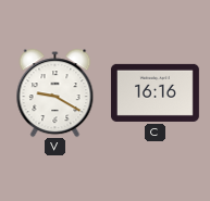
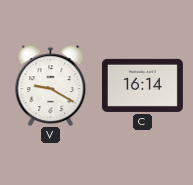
C: 16:16 -> 16:14 (142, 85)
